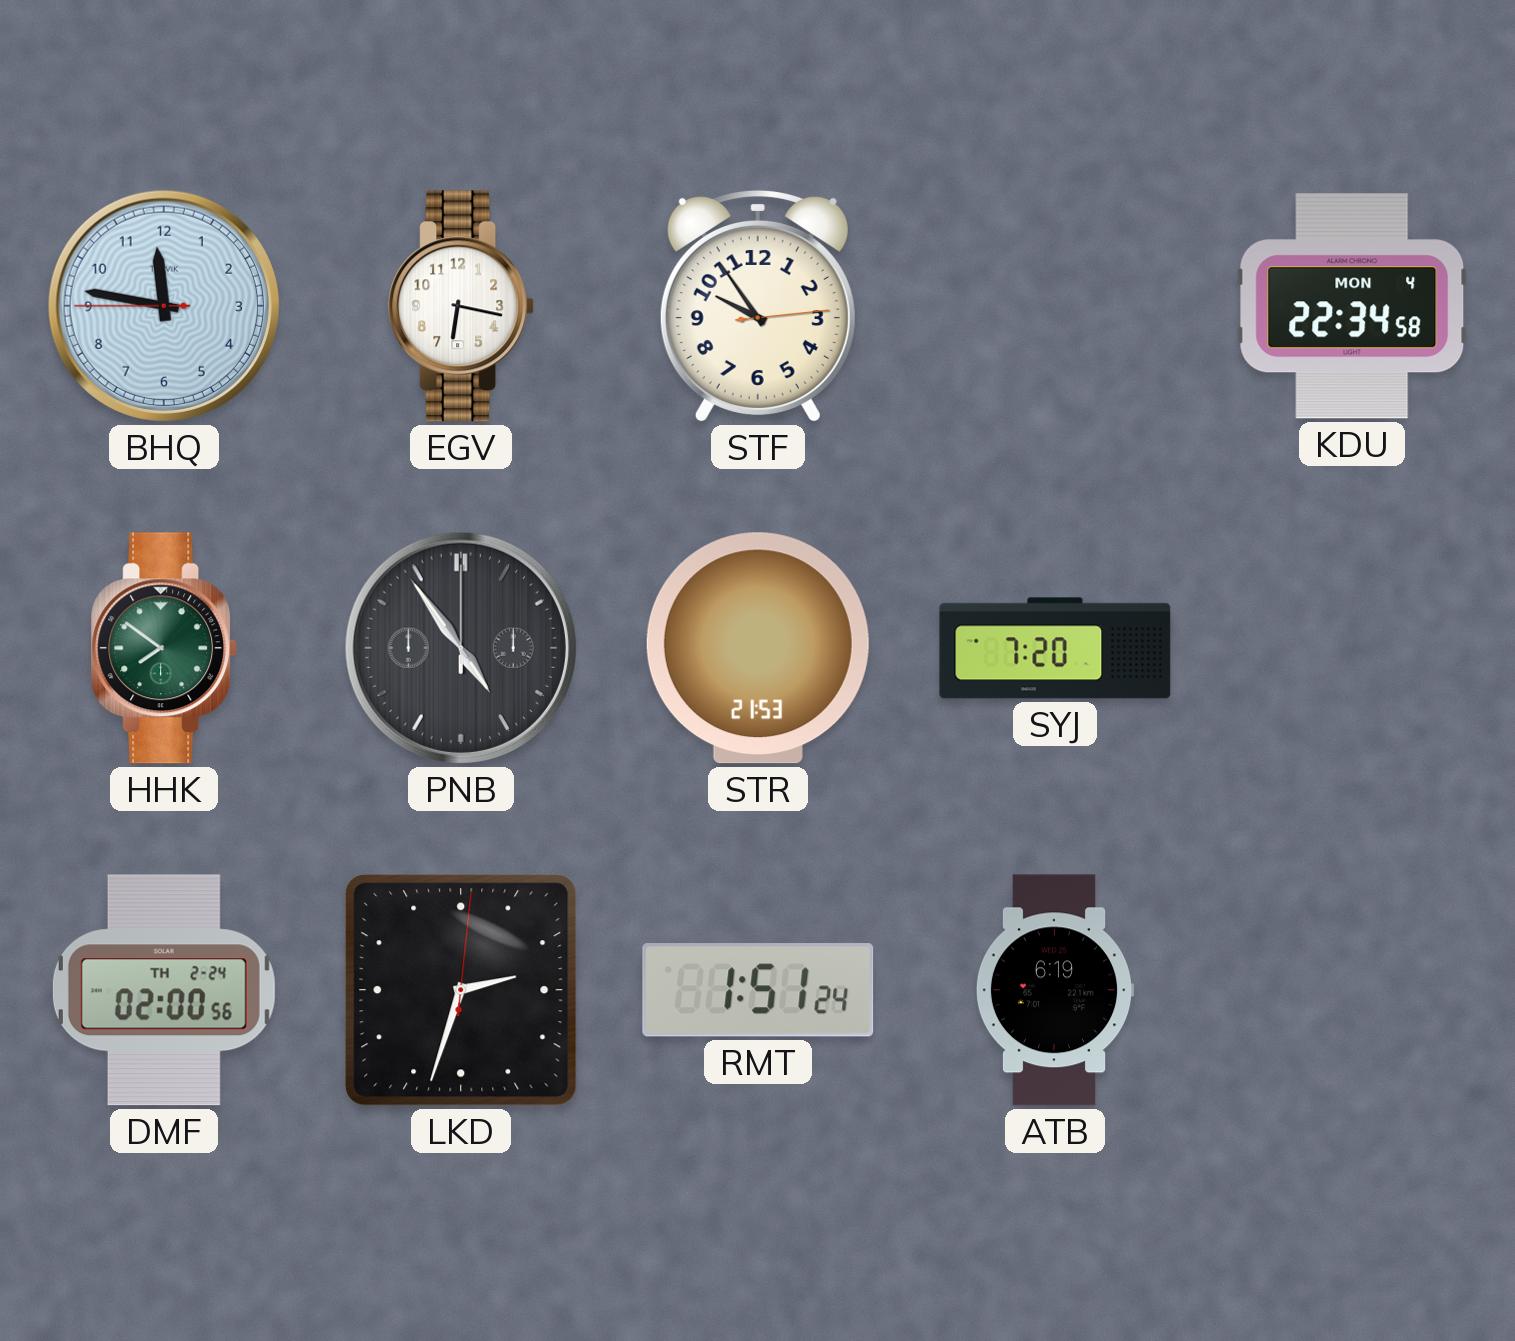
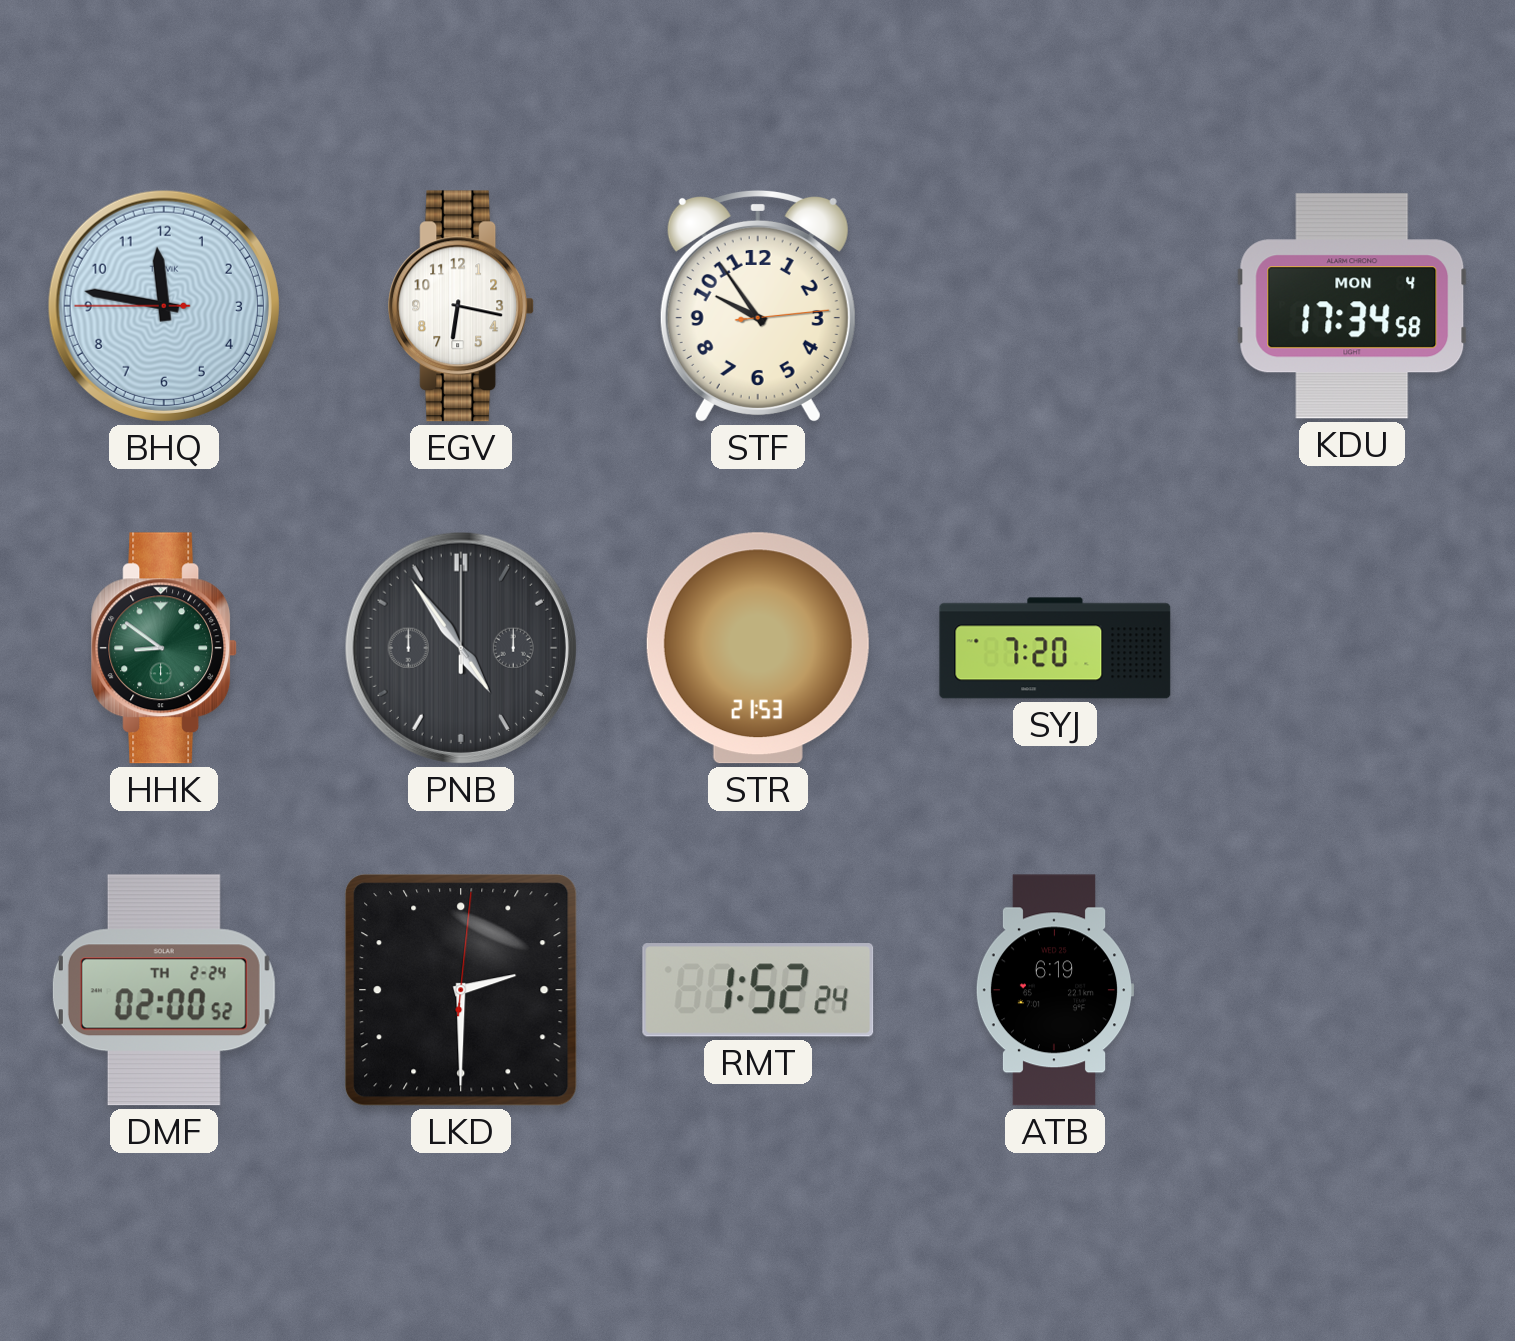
KDU: 22:34 -> 17:34 (1352, 306)
HHK: 7:51 -> 8:51 (165, 648)
DMF: 02:00:56 -> 02:00:52 (164, 990)
LKD: 2:33 -> 2:30 (461, 990)
RMT: 1:51 -> 1:52 (758, 990)
